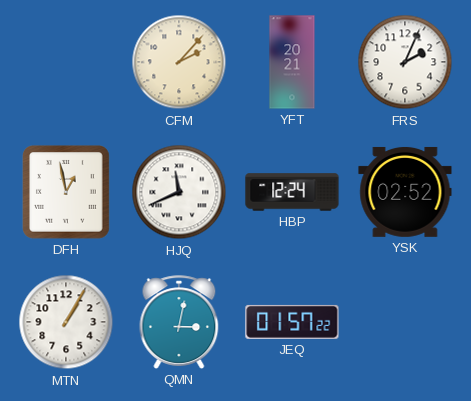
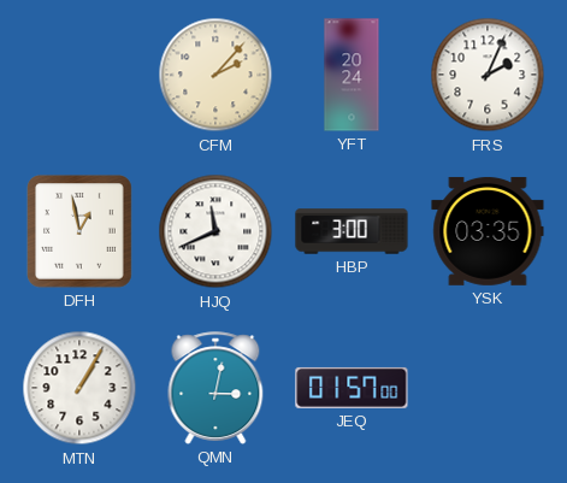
YFT: 20:21 -> 20:24 (352, 75)
HBP: 12:24 -> 3:00 (352, 231)
YSK: 02:52 -> 03:35 (488, 231)
JEQ: 01:57:22 -> 01:57:00 (352, 388)
